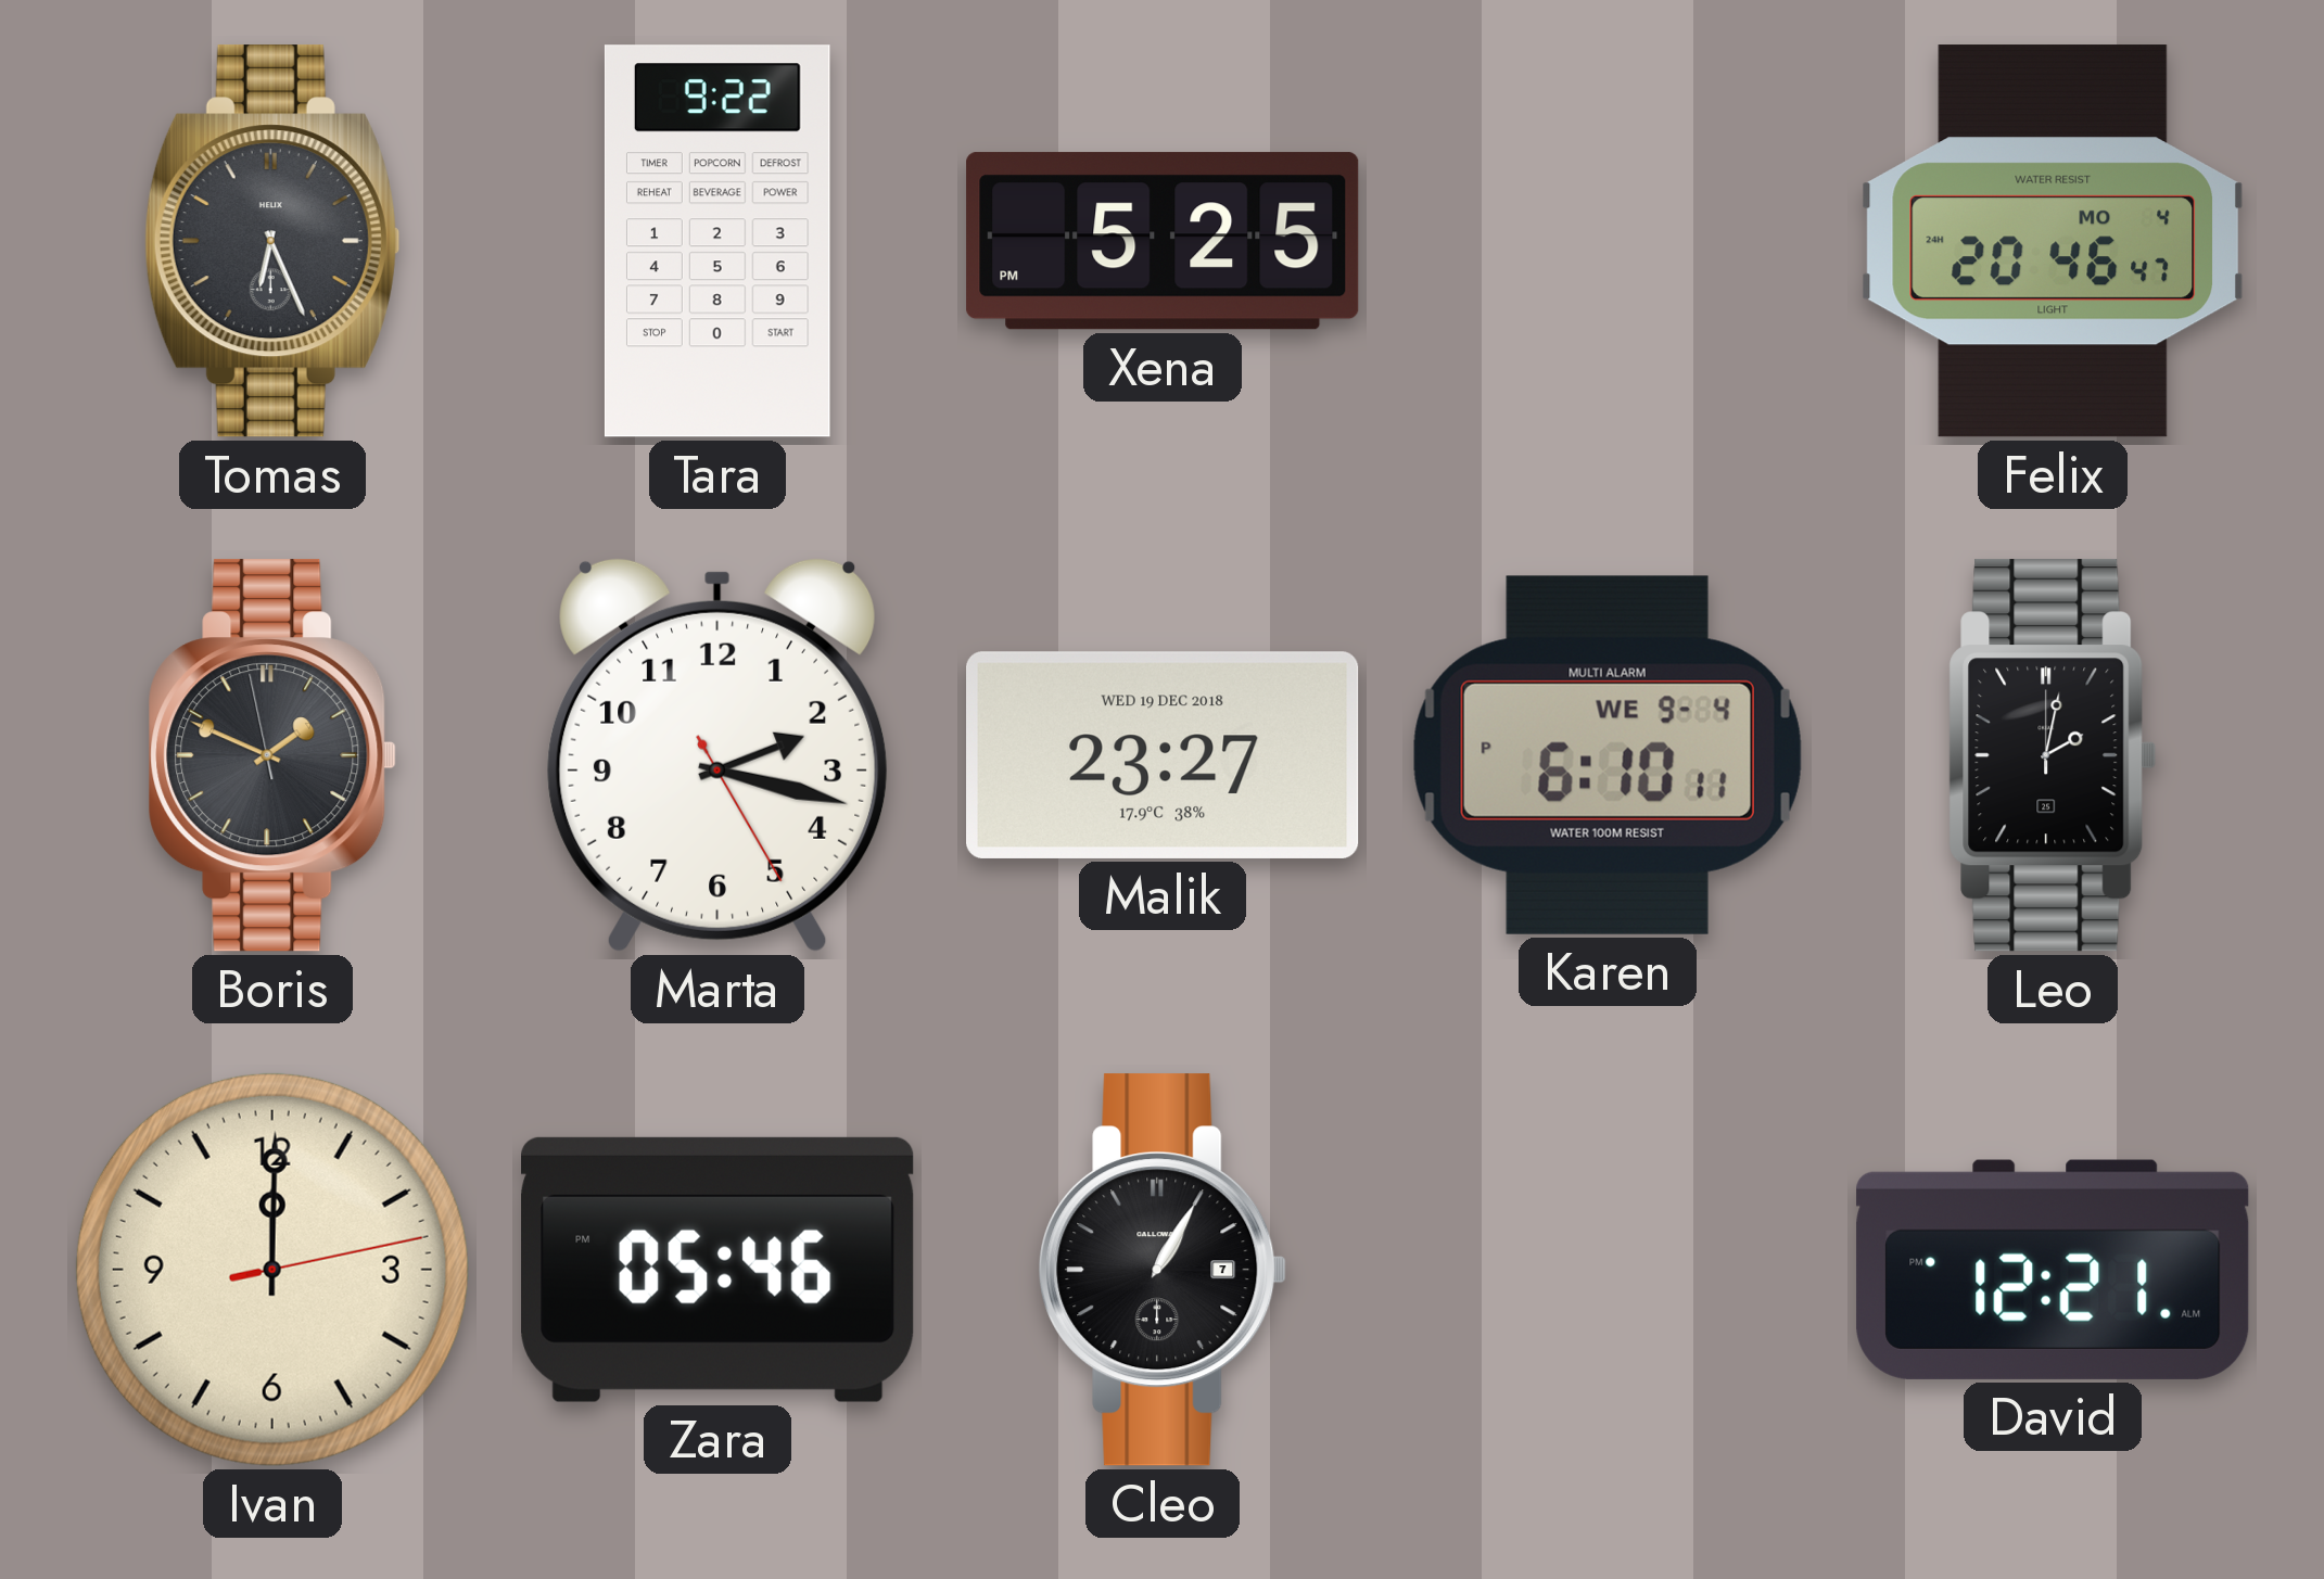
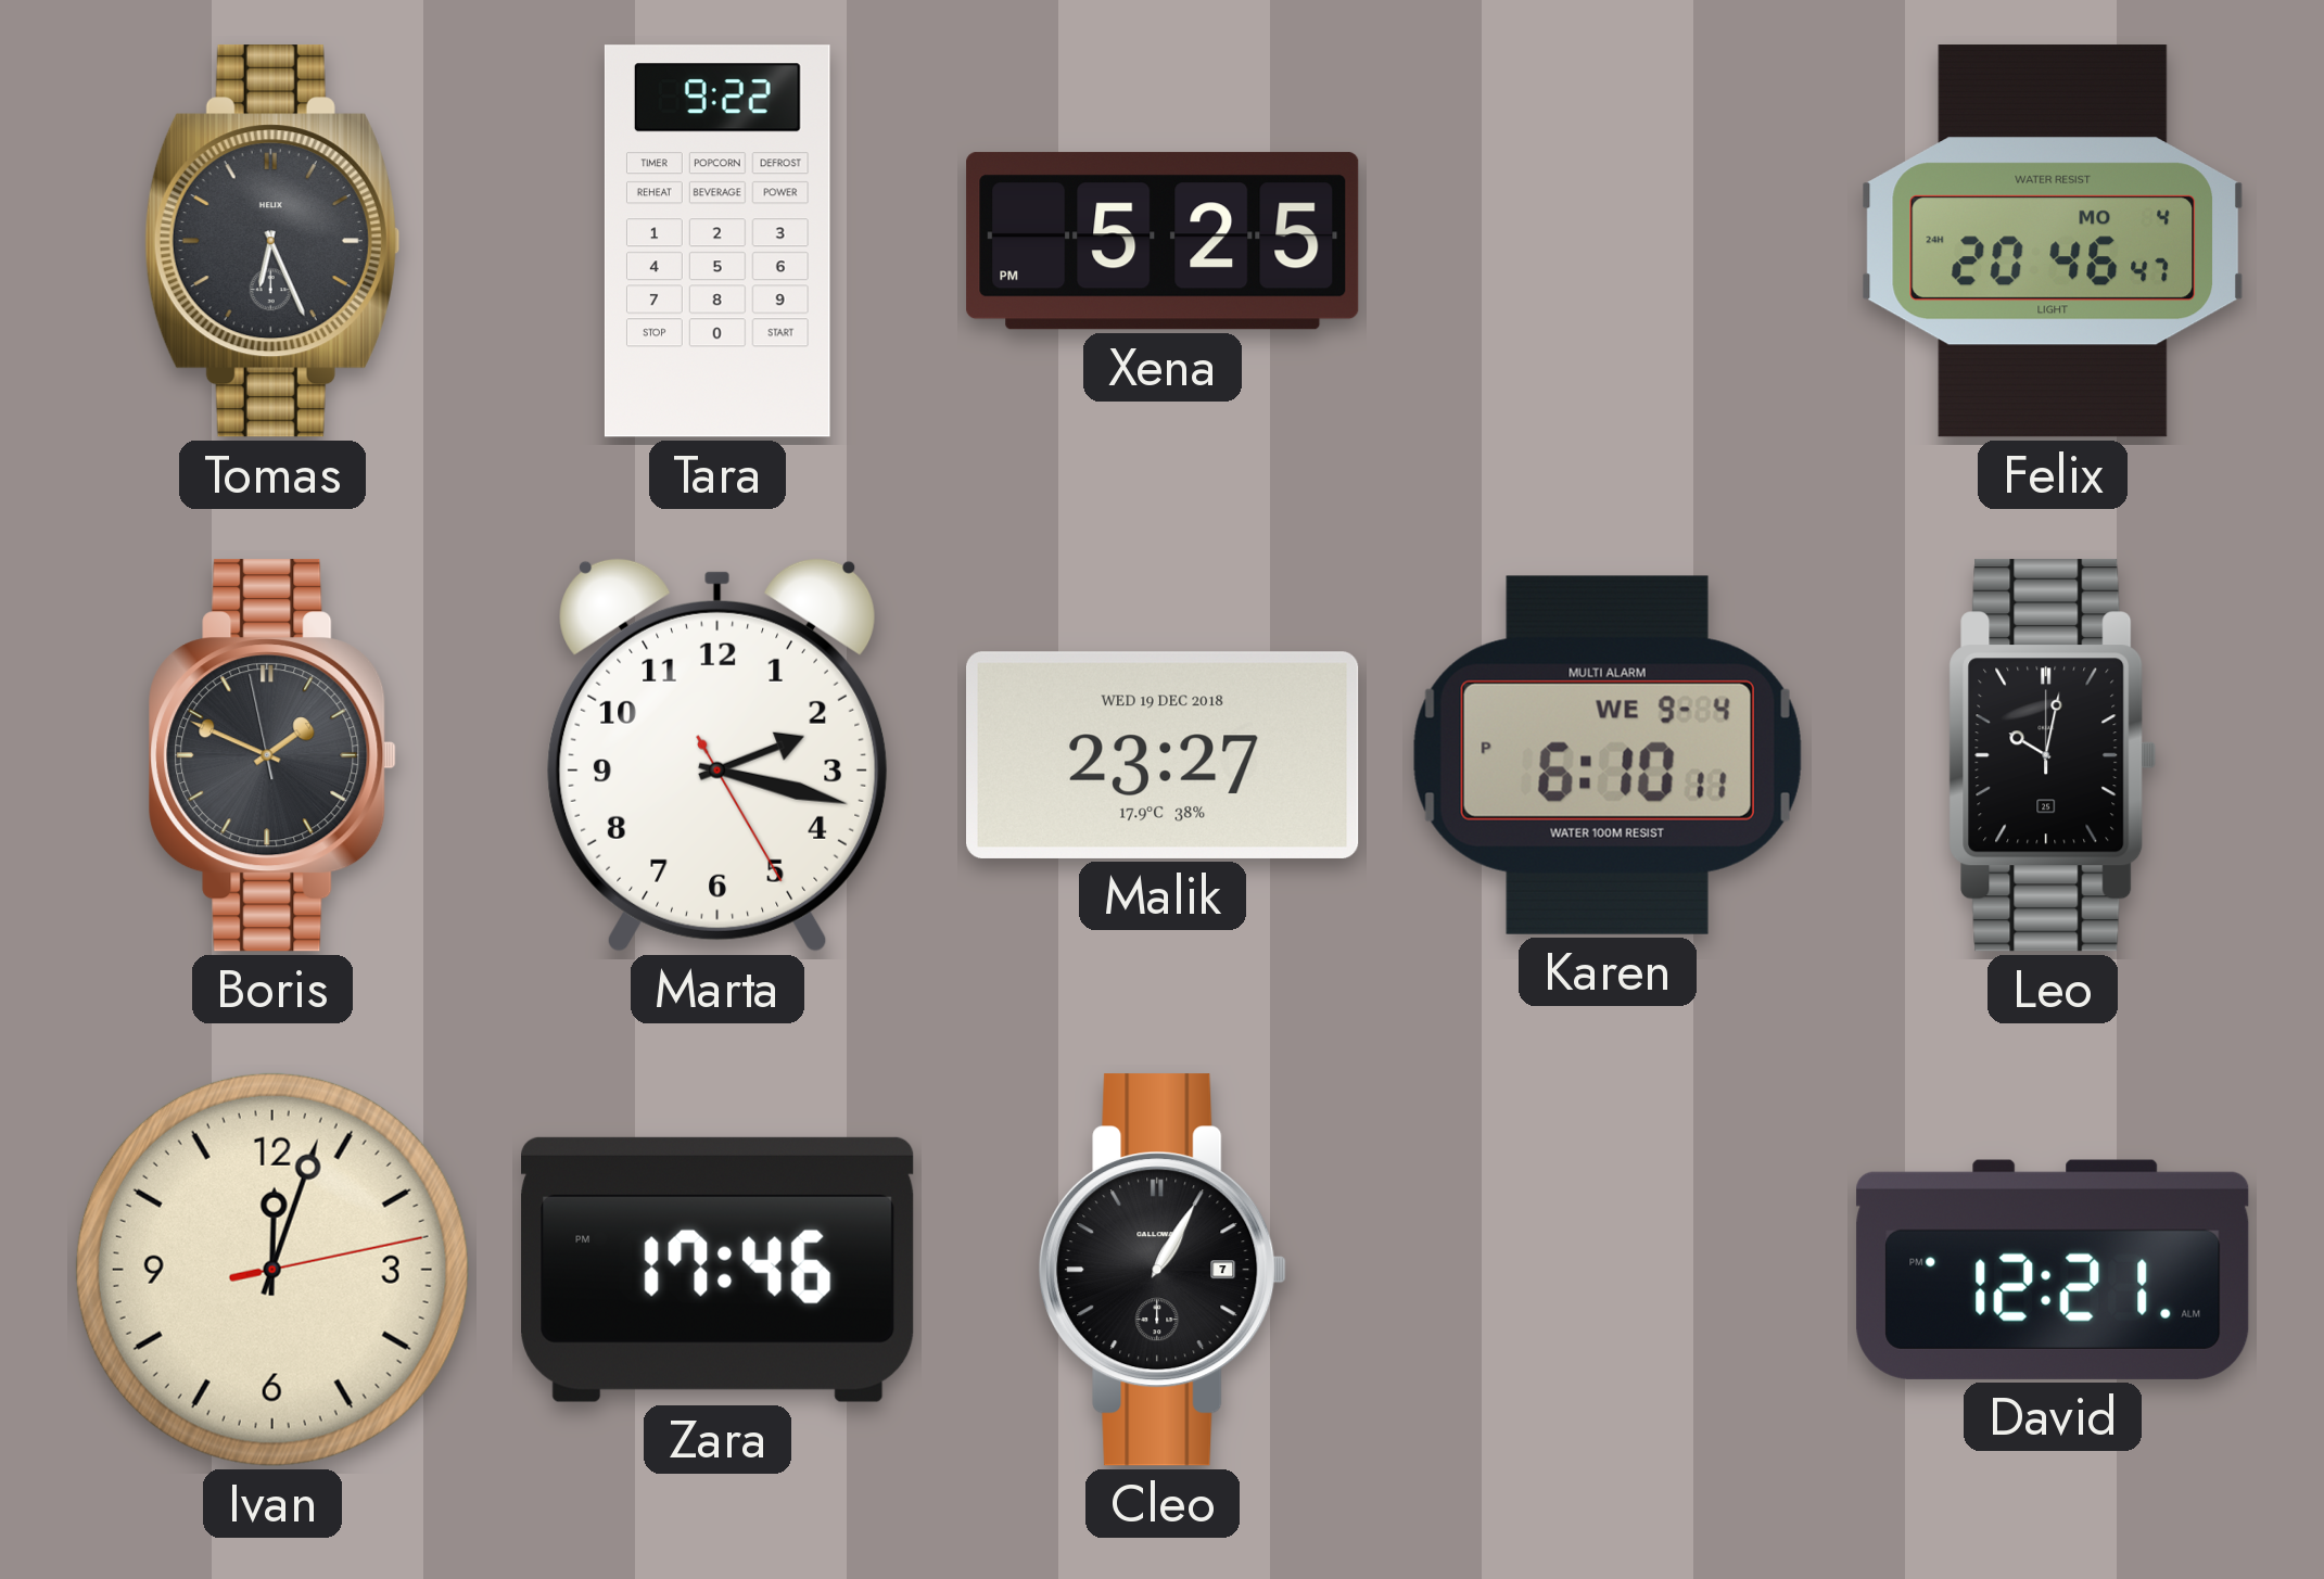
Leo: 2:02 -> 10:02 (2053, 755)
Ivan: 12:00 -> 12:03 (272, 1270)
Zara: 05:46 -> 17:46 (717, 1270)
